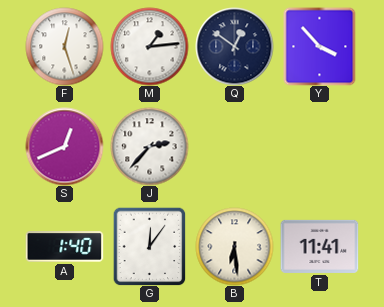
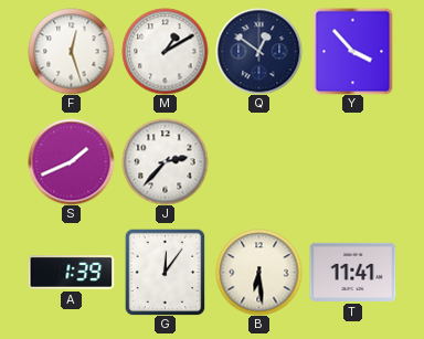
M: 1:14 -> 1:10 (165, 51)
S: 12:41 -> 1:41 (71, 161)
A: 1:40 -> 1:39 (71, 273)
